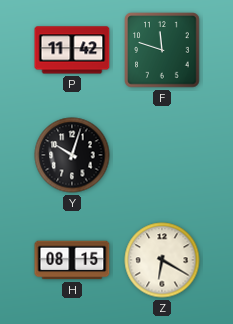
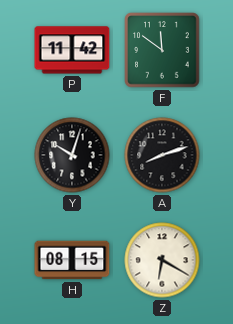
F: 11:48 -> 11:51 (162, 50)
A: none -> 8:12 (162, 155)
